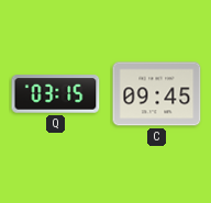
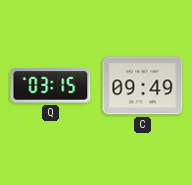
C: 09:45 -> 09:49 (143, 86)
